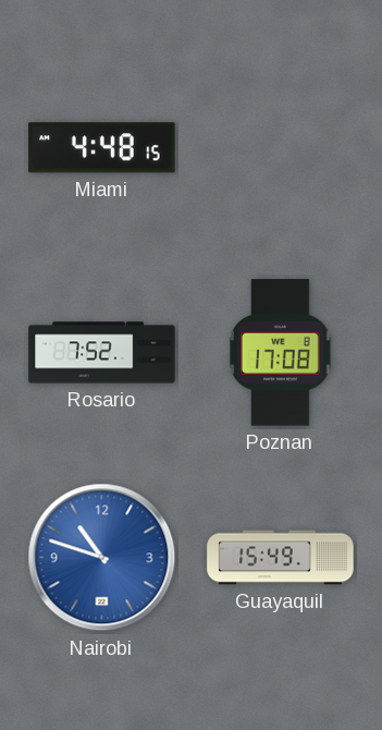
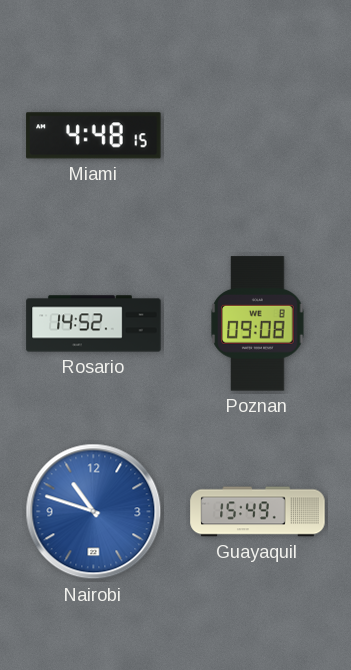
Rosario: 7:52 -> 14:52 (94, 324)
Poznan: 17:08 -> 09:08 (258, 324)
